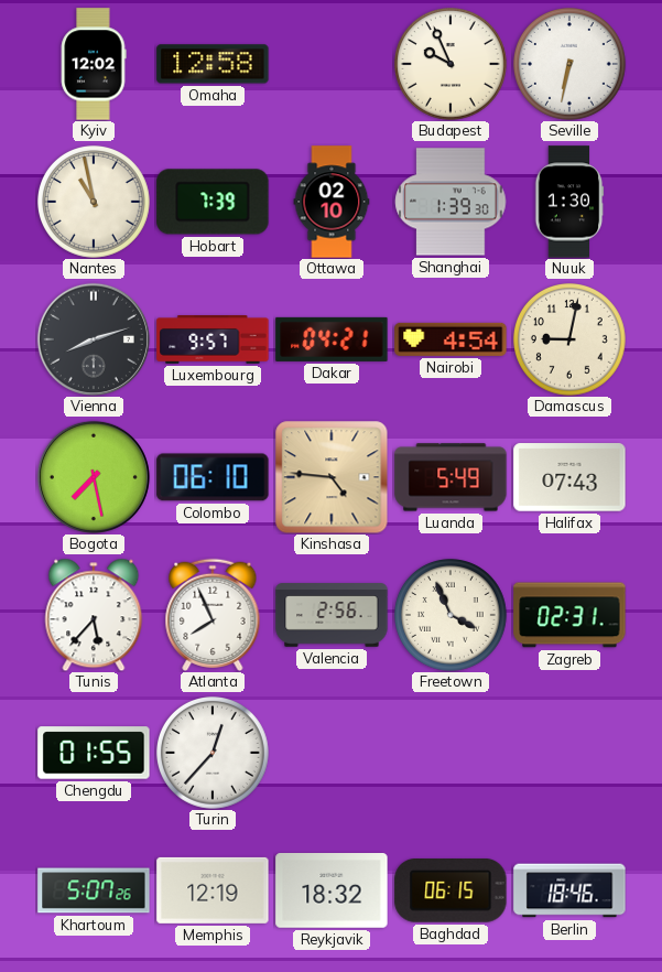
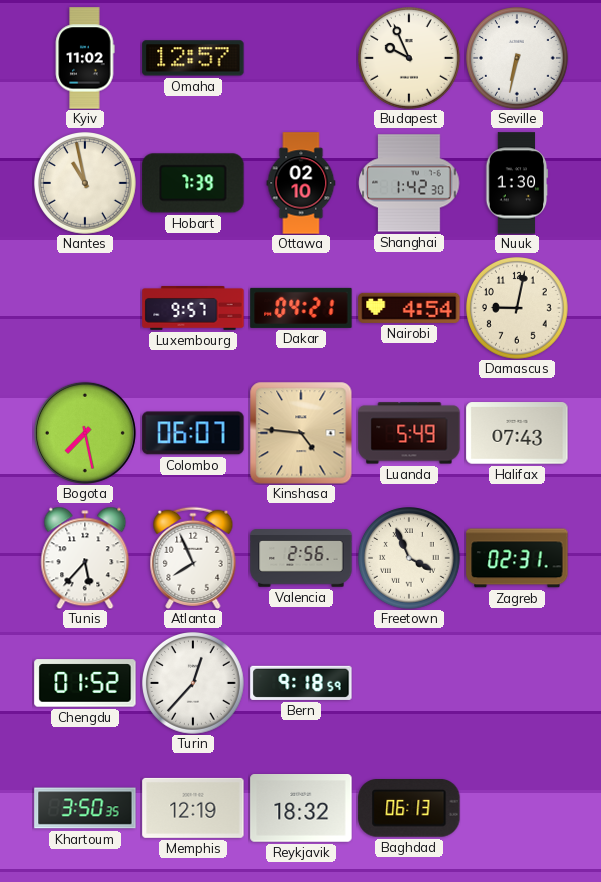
Kyiv: 12:02 -> 11:02 (85, 58)
Omaha: 12:58 -> 12:57 (193, 58)
Shanghai: 1:39 -> 1:42 (409, 183)
Vienna: 8:12 -> none (94, 339)
Colombo: 06:10 -> 06:07 (193, 433)
Chengdu: 01:55 -> 01:52 (85, 683)
Bern: none -> 9:18 (301, 683)
Khartoum: 5:07 -> 3:50 (85, 808)
Baghdad: 06:15 -> 06:13 (409, 809)
Berlin: 18:46 -> none (569, 890)
